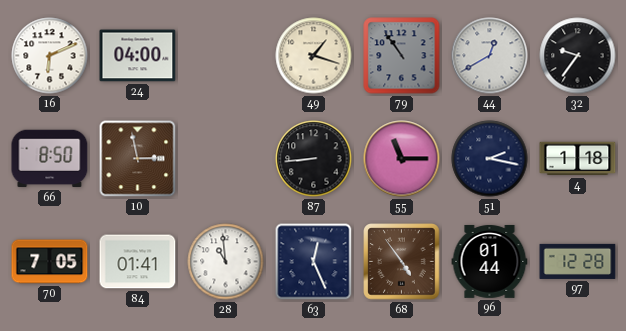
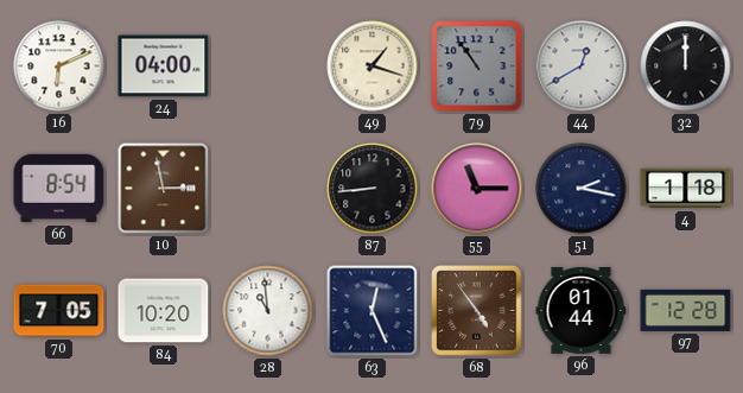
32: 9:36 -> 12:00 (686, 66)
66: 8:50 -> 8:54 (59, 189)
84: 01:41 -> 10:20 (164, 311)
